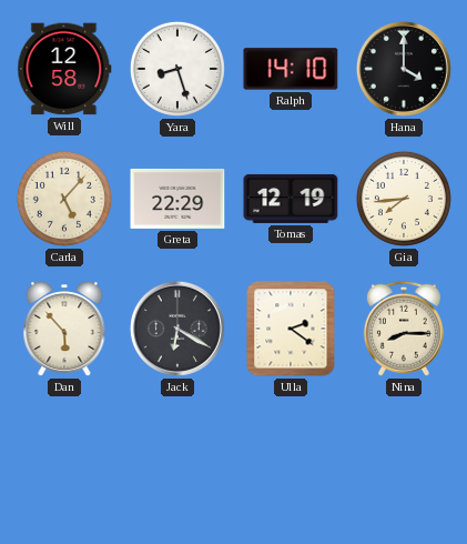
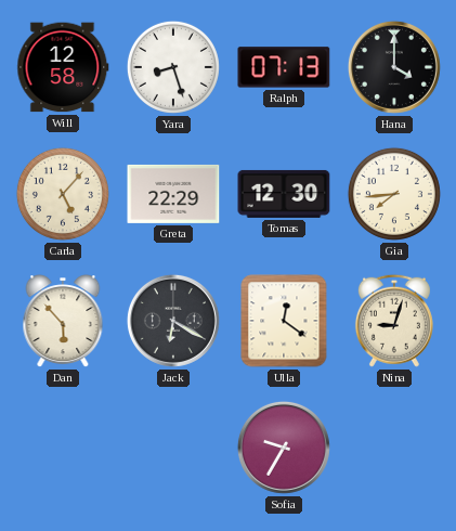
Ralph: 14:10 -> 07:13 (284, 67)
Tomas: 12:19 -> 12:30 (284, 194)
Ulla: 2:21 -> 12:21 (284, 321)
Nina: 8:15 -> 9:03 (394, 321)
Sofia: none -> 9:35 (284, 448)
